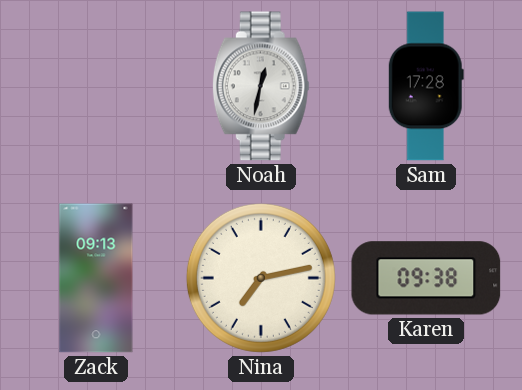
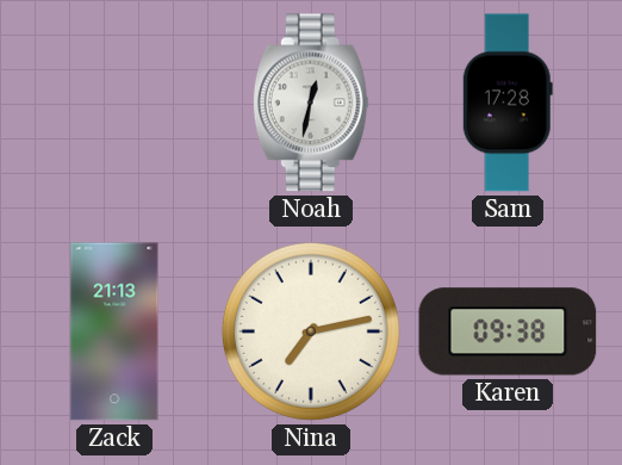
Zack: 09:13 -> 21:13 (114, 331)
